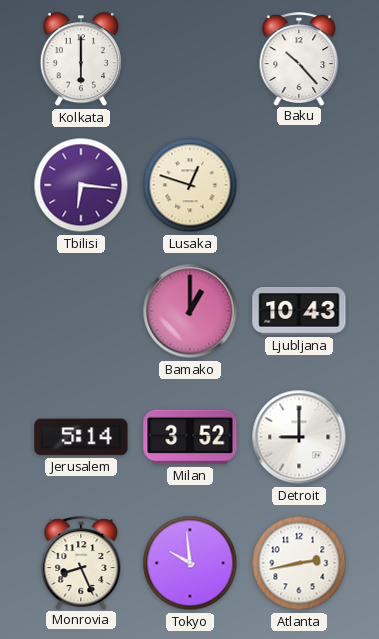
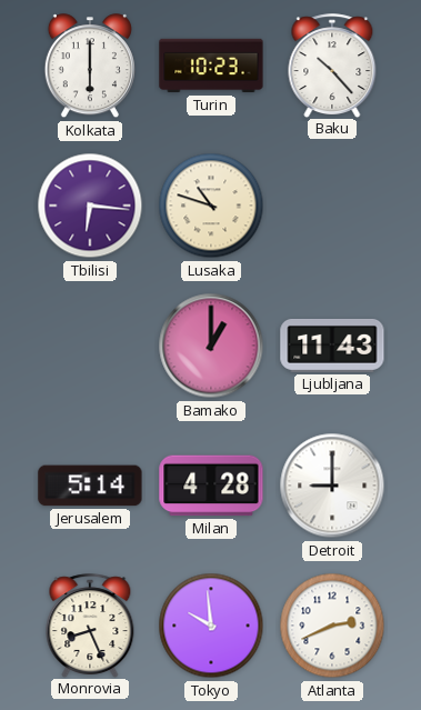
Turin: none -> 10:23 (211, 66)
Lusaka: 12:48 -> 10:48 (211, 206)
Ljubljana: 10:43 -> 11:43 (332, 346)
Milan: 3:52 -> 4:28 (211, 486)
Atlanta: 2:43 -> 2:41 (332, 626)
